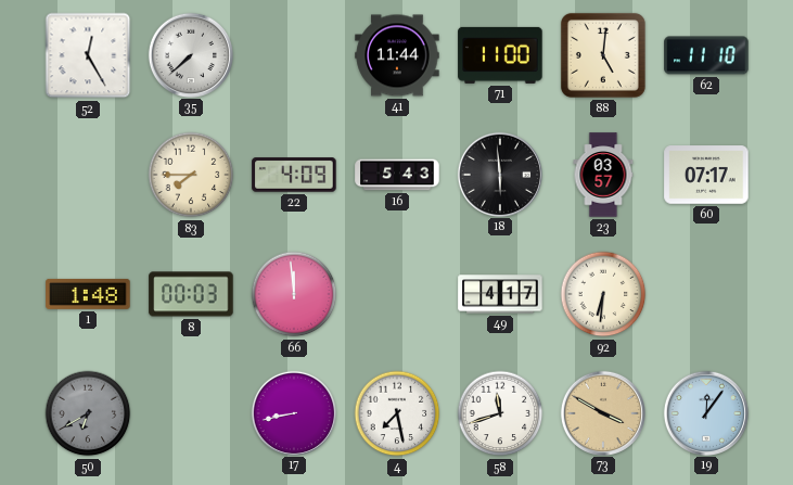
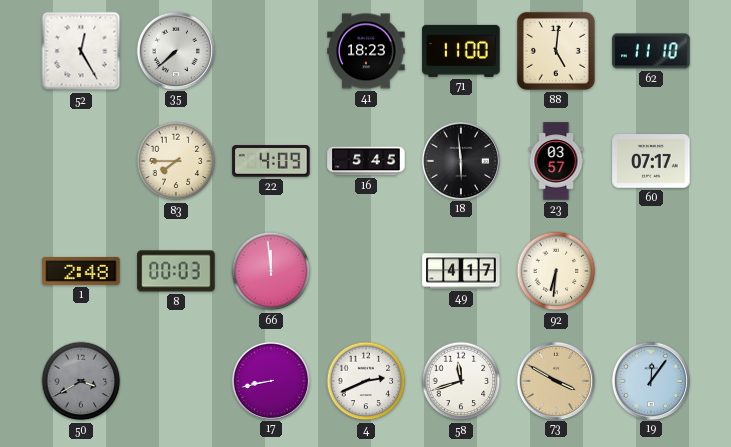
41: 11:44 -> 18:23 (366, 51)
16: 5:43 -> 5:45 (366, 161)
1: 1:48 -> 2:48 (81, 271)
50: 6:40 -> 3:40 (81, 381)
4: 7:28 -> 2:41 (366, 381)
